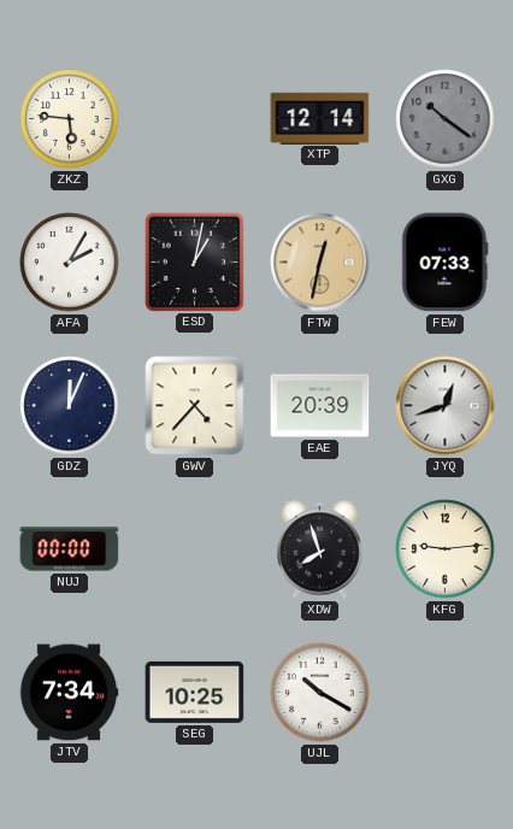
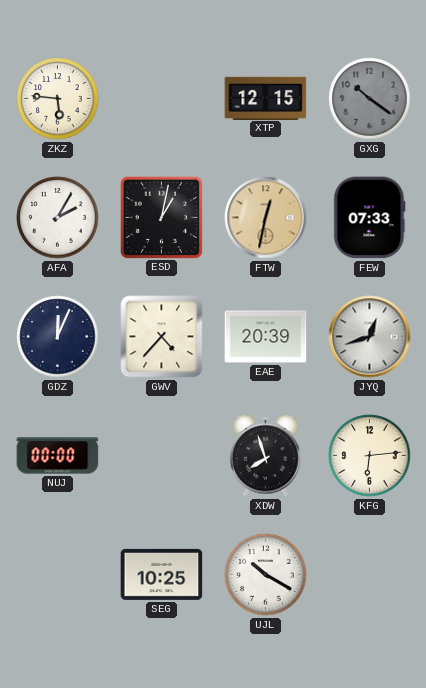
XTP: 12:14 -> 12:15 (266, 98)
KFG: 9:14 -> 6:14 (370, 456)
JTV: 7:34 -> none (69, 693)
